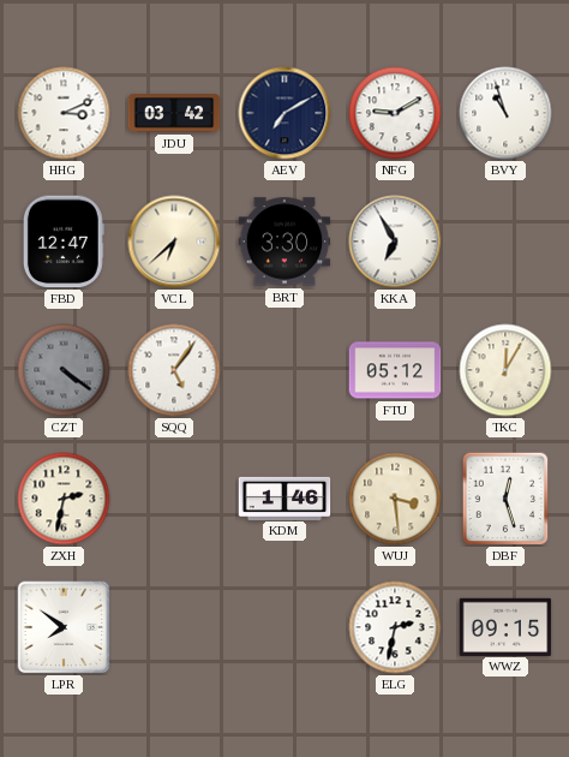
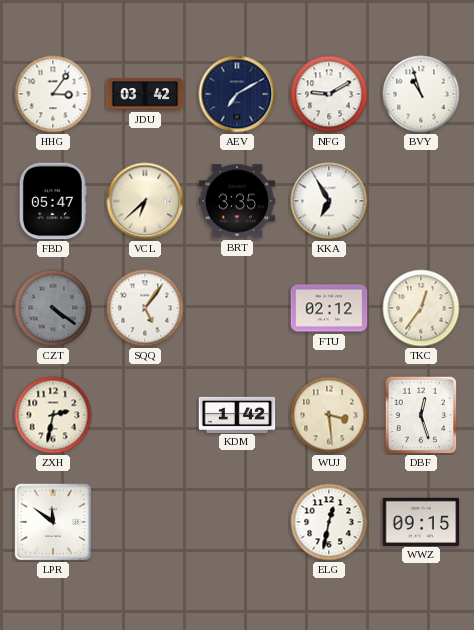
HHG: 3:11 -> 3:06 (53, 94)
FBD: 12:47 -> 05:47 (53, 201)
BRT: 3:30 -> 3:35 (237, 201)
FTU: 05:12 -> 02:12 (329, 308)
TKC: 12:05 -> 12:36 (421, 308)
KDM: 1:46 -> 1:42 (237, 414)
LPR: 7:51 -> 11:51 (53, 522)
ELG: 2:32 -> 12:32 (329, 522)
